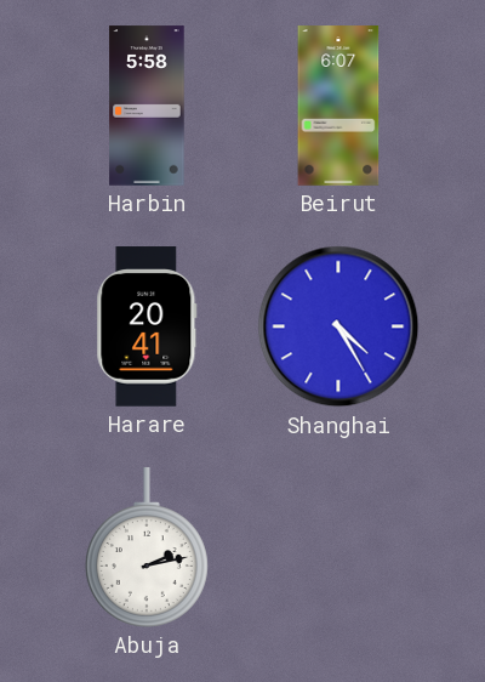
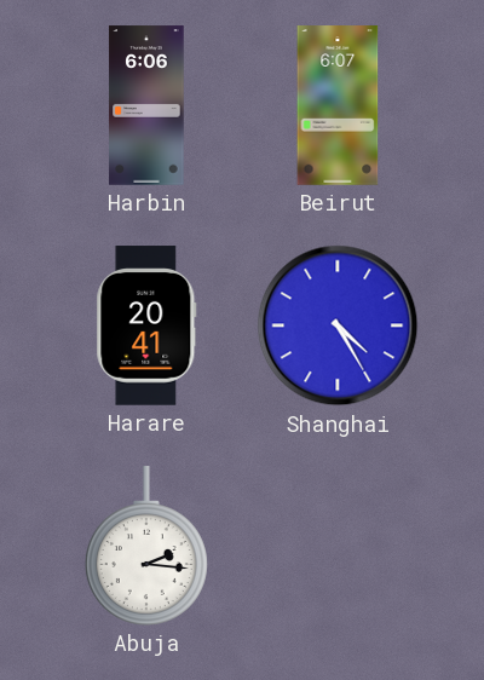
Harbin: 5:58 -> 6:06 (146, 105)
Abuja: 2:13 -> 2:16 (146, 546)
